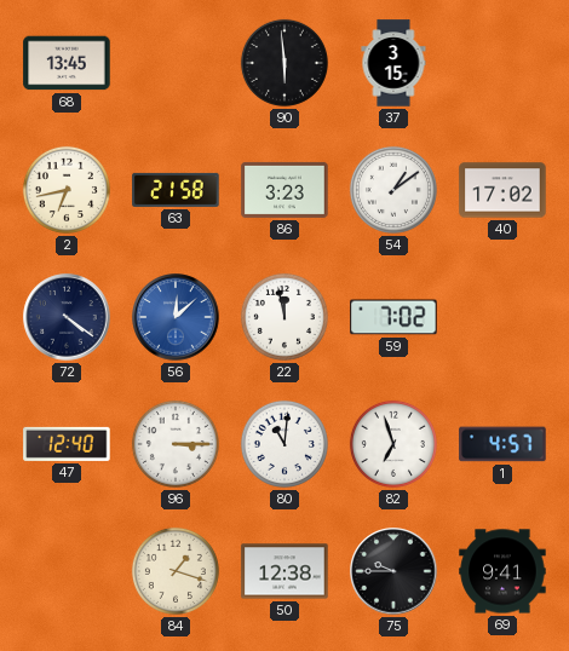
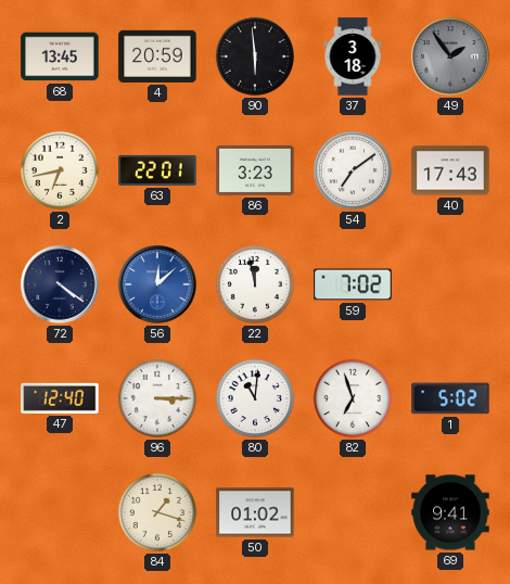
4: none -> 20:59 (157, 56)
37: 3:15 -> 3:18 (353, 56)
49: none -> 1:54 (450, 56)
63: 21:58 -> 22:01 (157, 170)
54: 1:09 -> 7:09 (353, 170)
40: 17:02 -> 17:43 (450, 170)
1: 4:57 -> 5:02 (450, 398)
50: 12:38 -> 01:02 (255, 512)
75: 9:45 -> none (393, 571)
